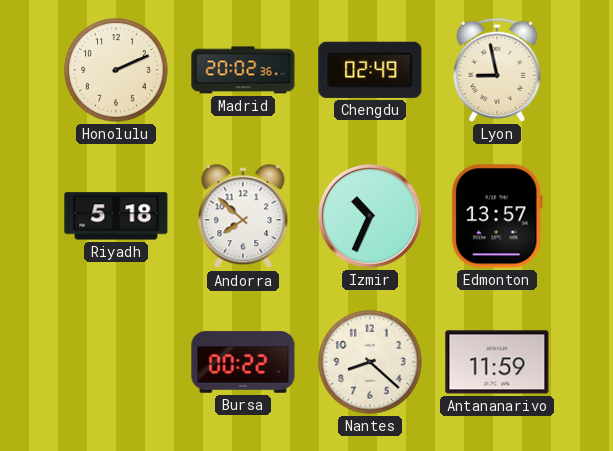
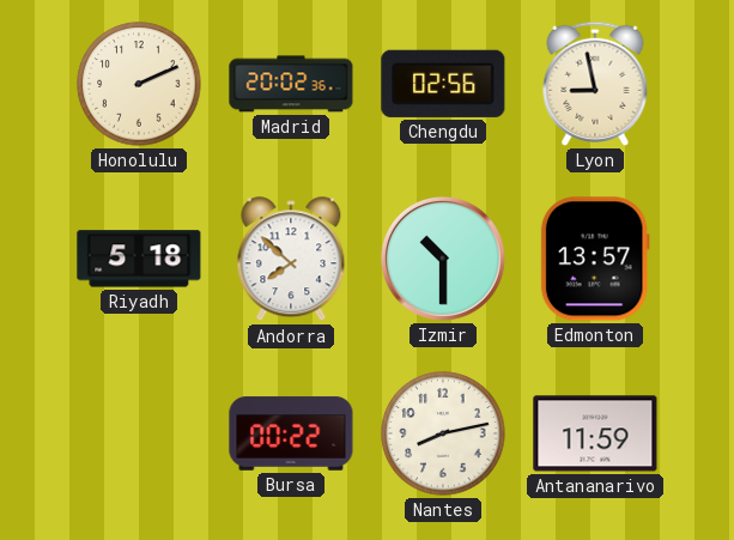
Chengdu: 02:49 -> 02:56 (443, 84)
Izmir: 10:34 -> 10:30 (443, 259)
Nantes: 8:22 -> 8:13 (443, 433)
